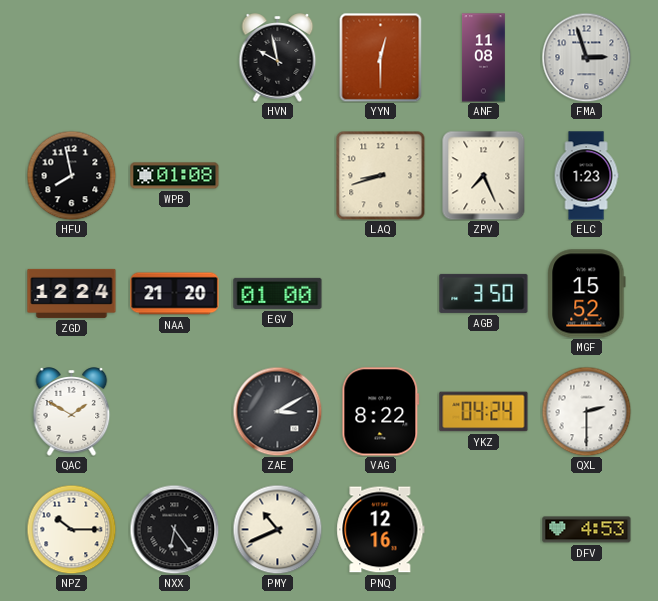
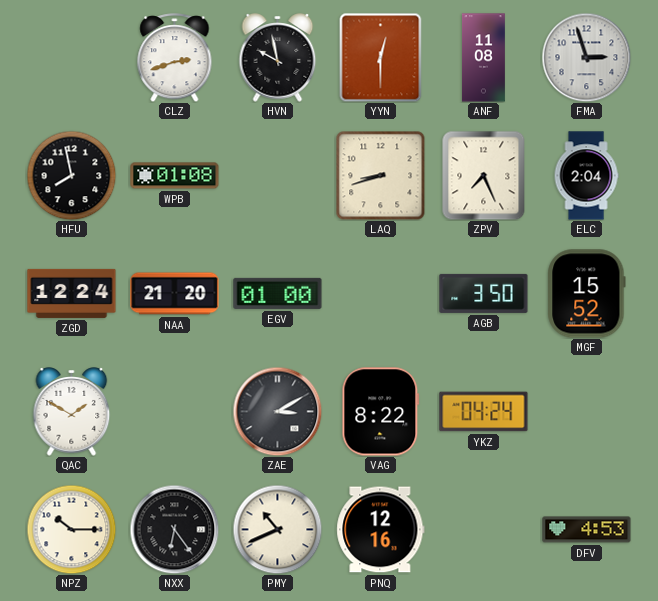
CLZ: none -> 2:42 (175, 58)
ELC: 1:23 -> 2:04 (586, 176)
QXL: 2:30 -> none (586, 411)
